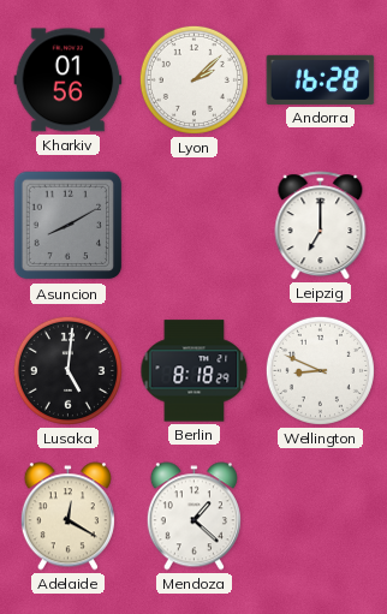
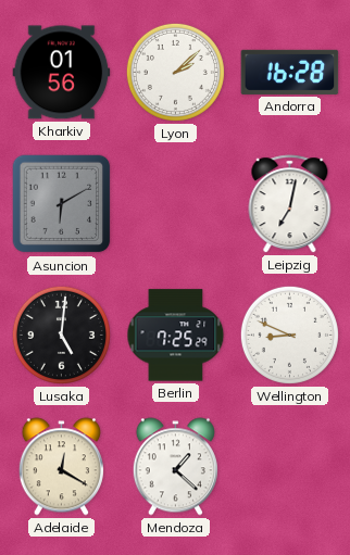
Asuncion: 8:10 -> 6:10 (62, 204)
Leipzig: 7:00 -> 7:02 (290, 204)
Berlin: 8:18 -> 7:25 (176, 336)
